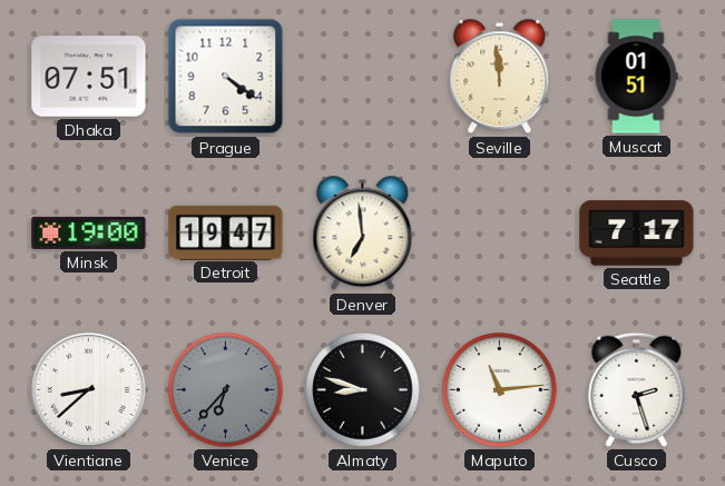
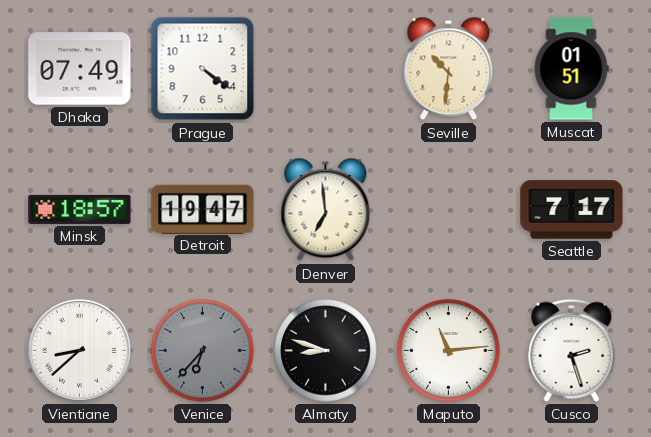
Dhaka: 07:51 -> 07:49 (80, 69)
Seville: 11:59 -> 10:31 (449, 69)
Minsk: 19:00 -> 18:57 (80, 209)
